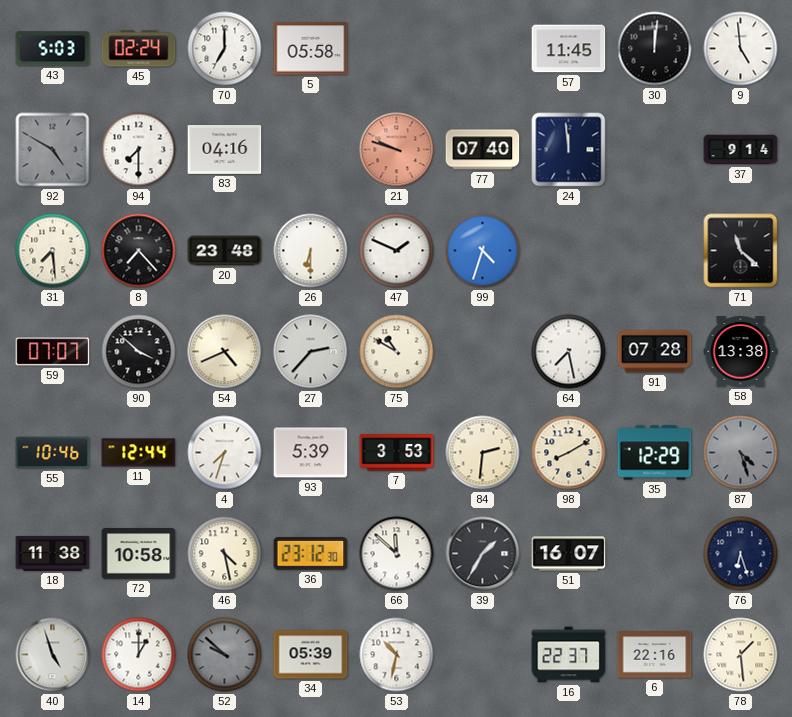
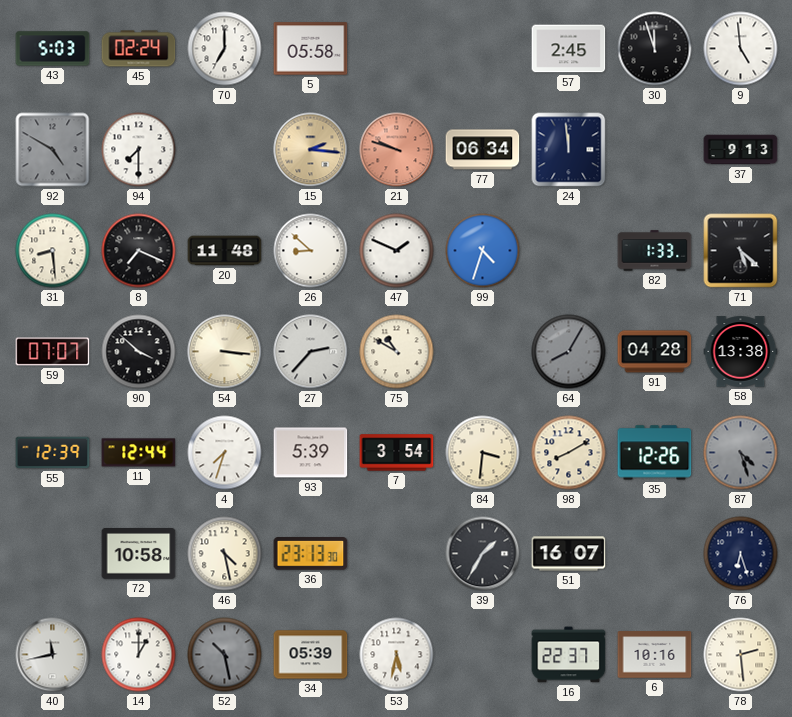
57: 11:45 -> 2:45 (569, 49)
30: 12:01 -> 11:57 (655, 49)
83: 04:16 -> none (225, 150)
15: none -> 2:16 (311, 150)
77: 07:40 -> 06:34 (483, 150)
37: 9:14 -> 9:13 (741, 150)
31: 7:29 -> 8:29 (53, 251)
8: 7:23 -> 7:19 (139, 251)
20: 23:48 -> 11:48 (225, 251)
26: 6:30 -> 8:52 (311, 251)
82: none -> 1:33 (655, 251)
71: 11:22 -> 5:22 (741, 251)
54: 4:41 -> 3:16 (225, 352)
64: 7:28 -> 8:05 (569, 352)
64 dial: white -> grey (569, 352)
91: 07:28 -> 04:28 (655, 352)
55: 10:46 -> 12:39 (53, 453)
7: 3:53 -> 3:54 (397, 453)
84: 2:31 -> 3:31 (483, 453)
35: 12:29 -> 12:26 (655, 453)
18: 11:38 -> none (53, 553)
36: 23:12 -> 23:13 (311, 554)
66: 11:52 -> none (397, 554)
40: 4:57 -> 11:43 (53, 655)
52: 9:52 -> 10:28 (225, 655)
53: 10:32 -> 5:32 (397, 655)
6: 22:16 -> 10:16 (655, 655)
78: 1:29 -> 2:29 (741, 655)
